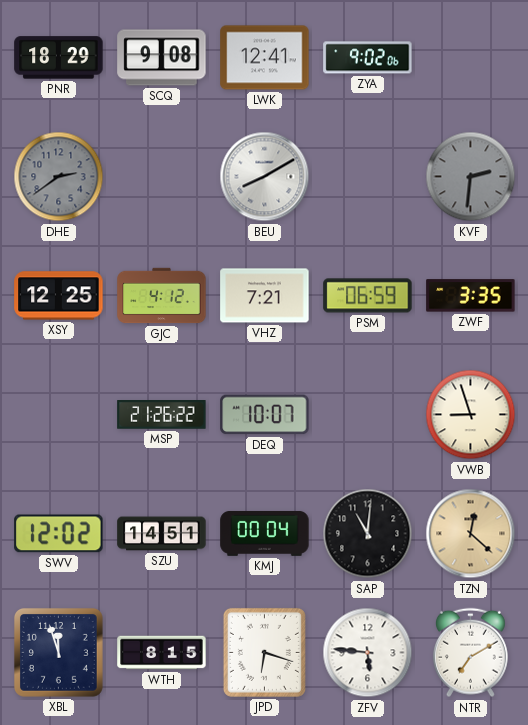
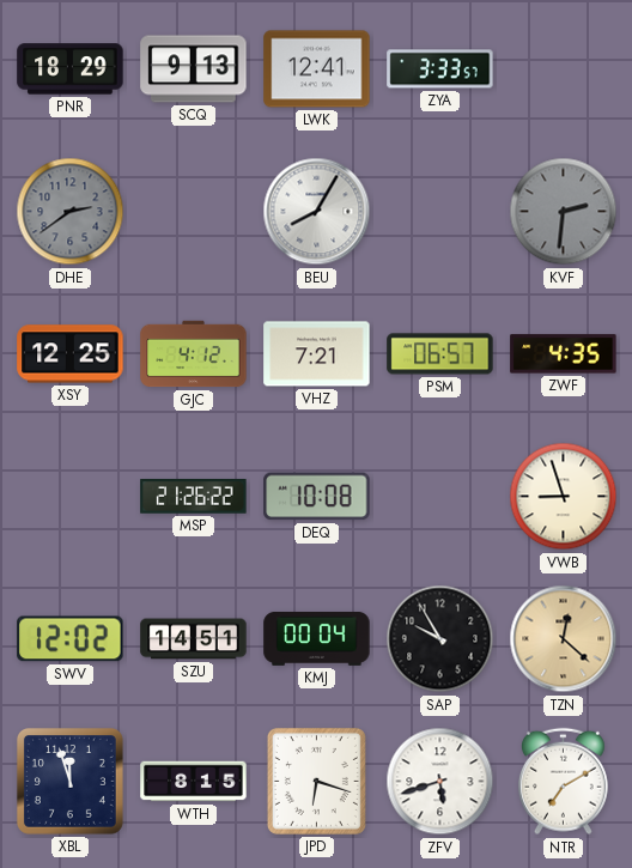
SCQ: 9:08 -> 9:13 (194, 69)
ZYA: 9:02 -> 3:33 (440, 69)
BEU: 8:10 -> 8:05 (317, 212)
PSM: 06:59 -> 06:57 (440, 354)
ZWF: 3:35 -> 4:35 (564, 354)
DEQ: 10:07 -> 10:08 (317, 497)
SAP: 11:01 -> 9:55 (440, 639)
ZFV: 5:46 -> 5:42 (440, 782)
